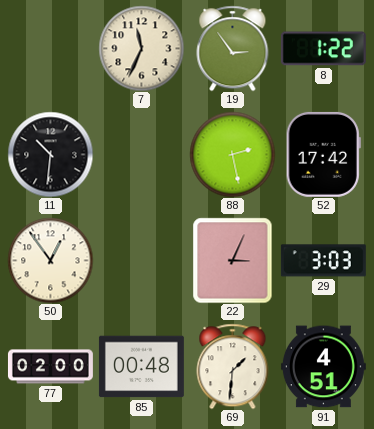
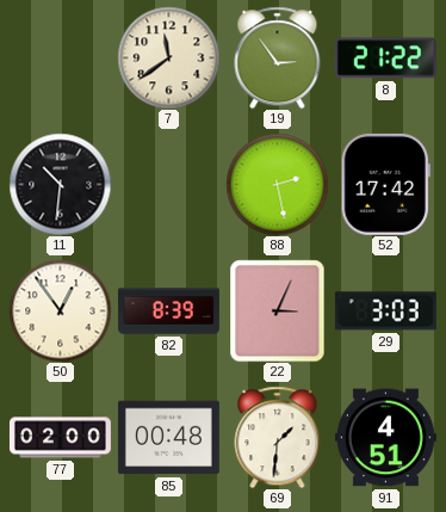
7: 11:34 -> 11:39 (168, 57)
8: 1:22 -> 21:22 (385, 58)
82: none -> 8:39 (168, 311)
